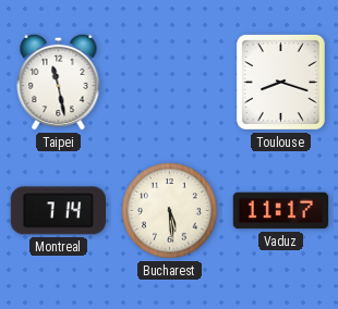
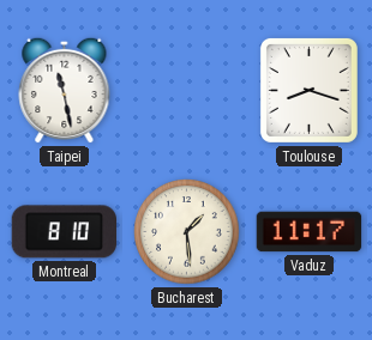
Montreal: 7:14 -> 8:10 (64, 232)
Bucharest: 5:29 -> 1:29 (187, 232)
